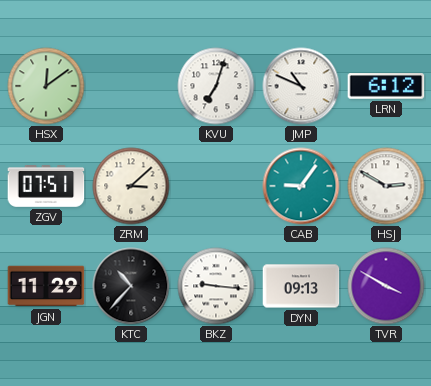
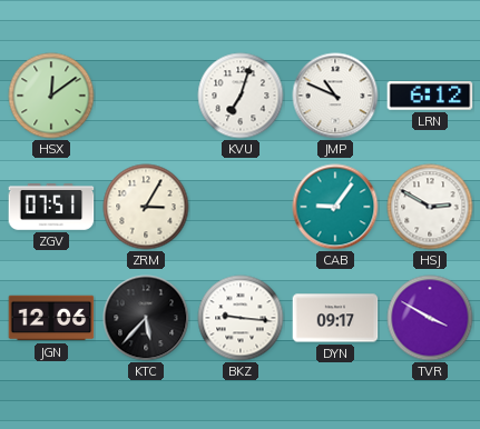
ZRM: 3:08 -> 3:05 (146, 207)
JGN: 11:29 -> 12:06 (51, 318)
KTC: 10:37 -> 5:37 (146, 318)
DYN: 09:13 -> 09:17 (335, 318)
